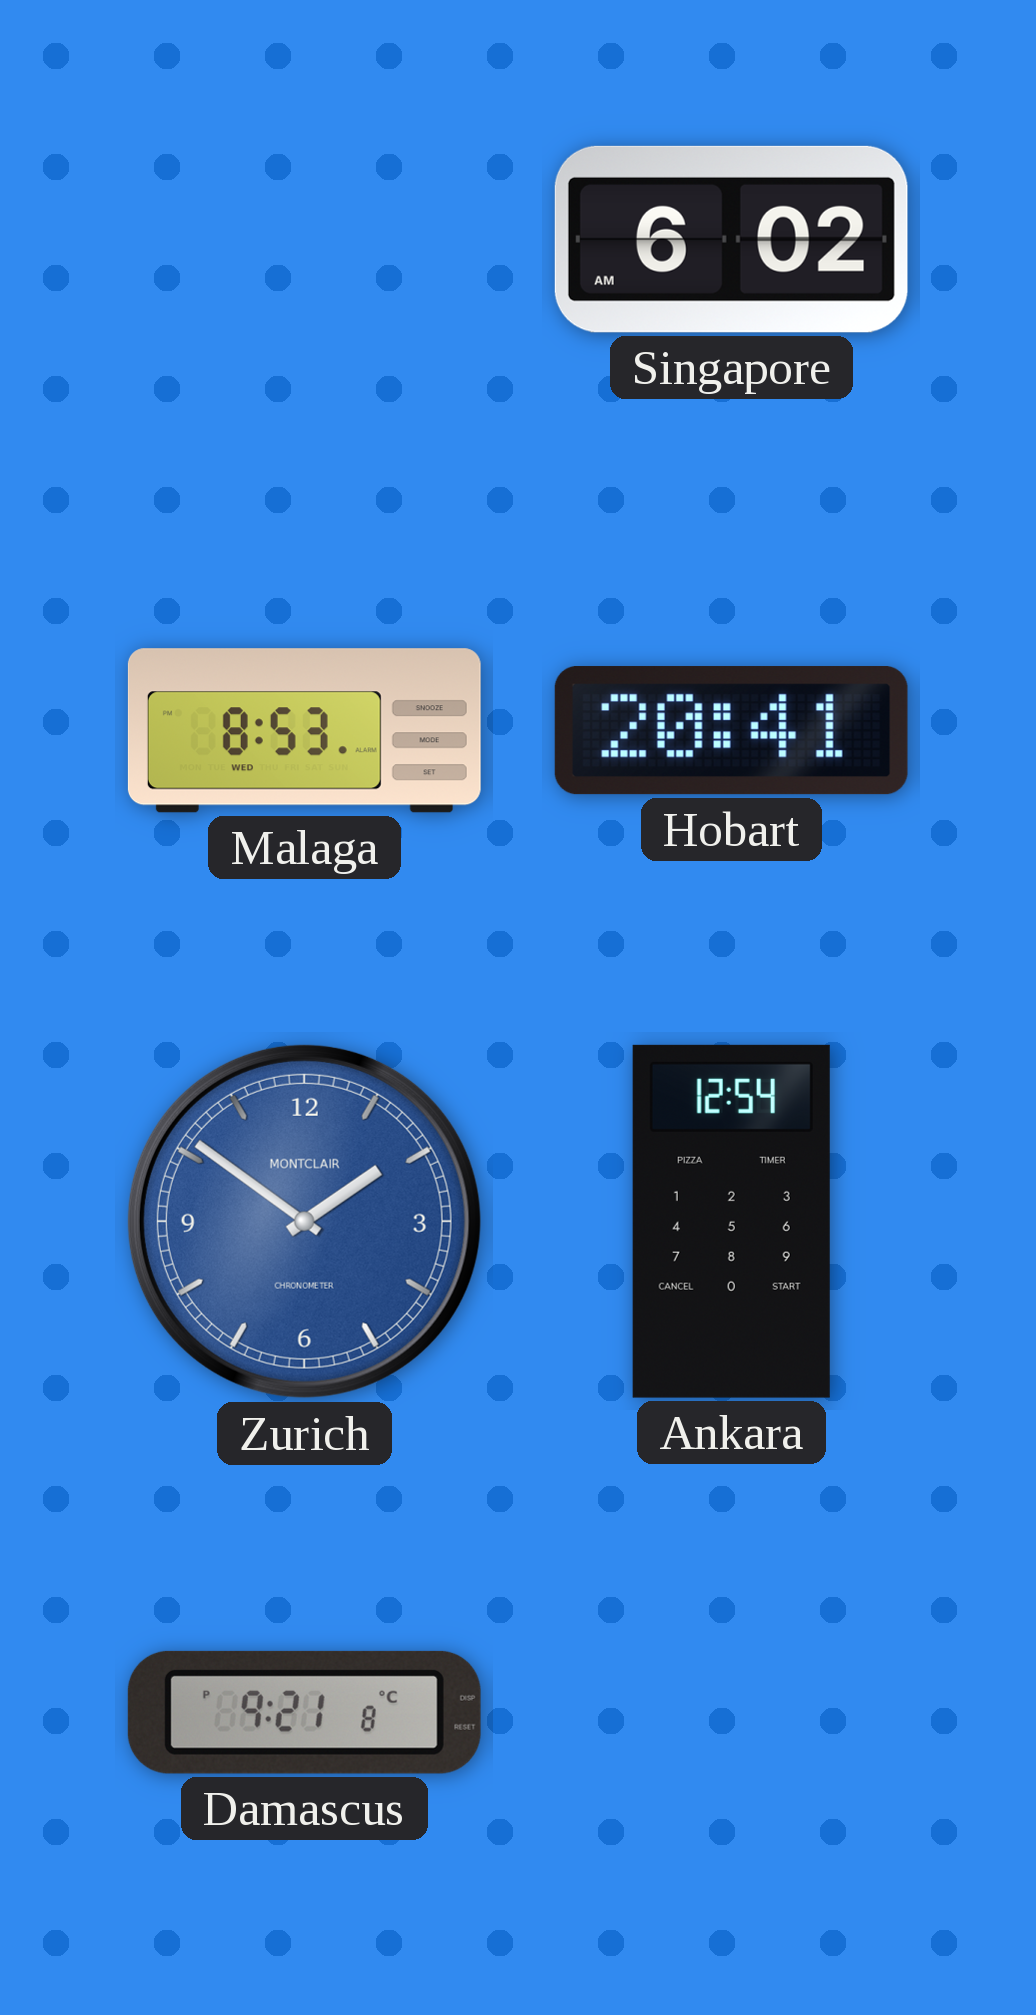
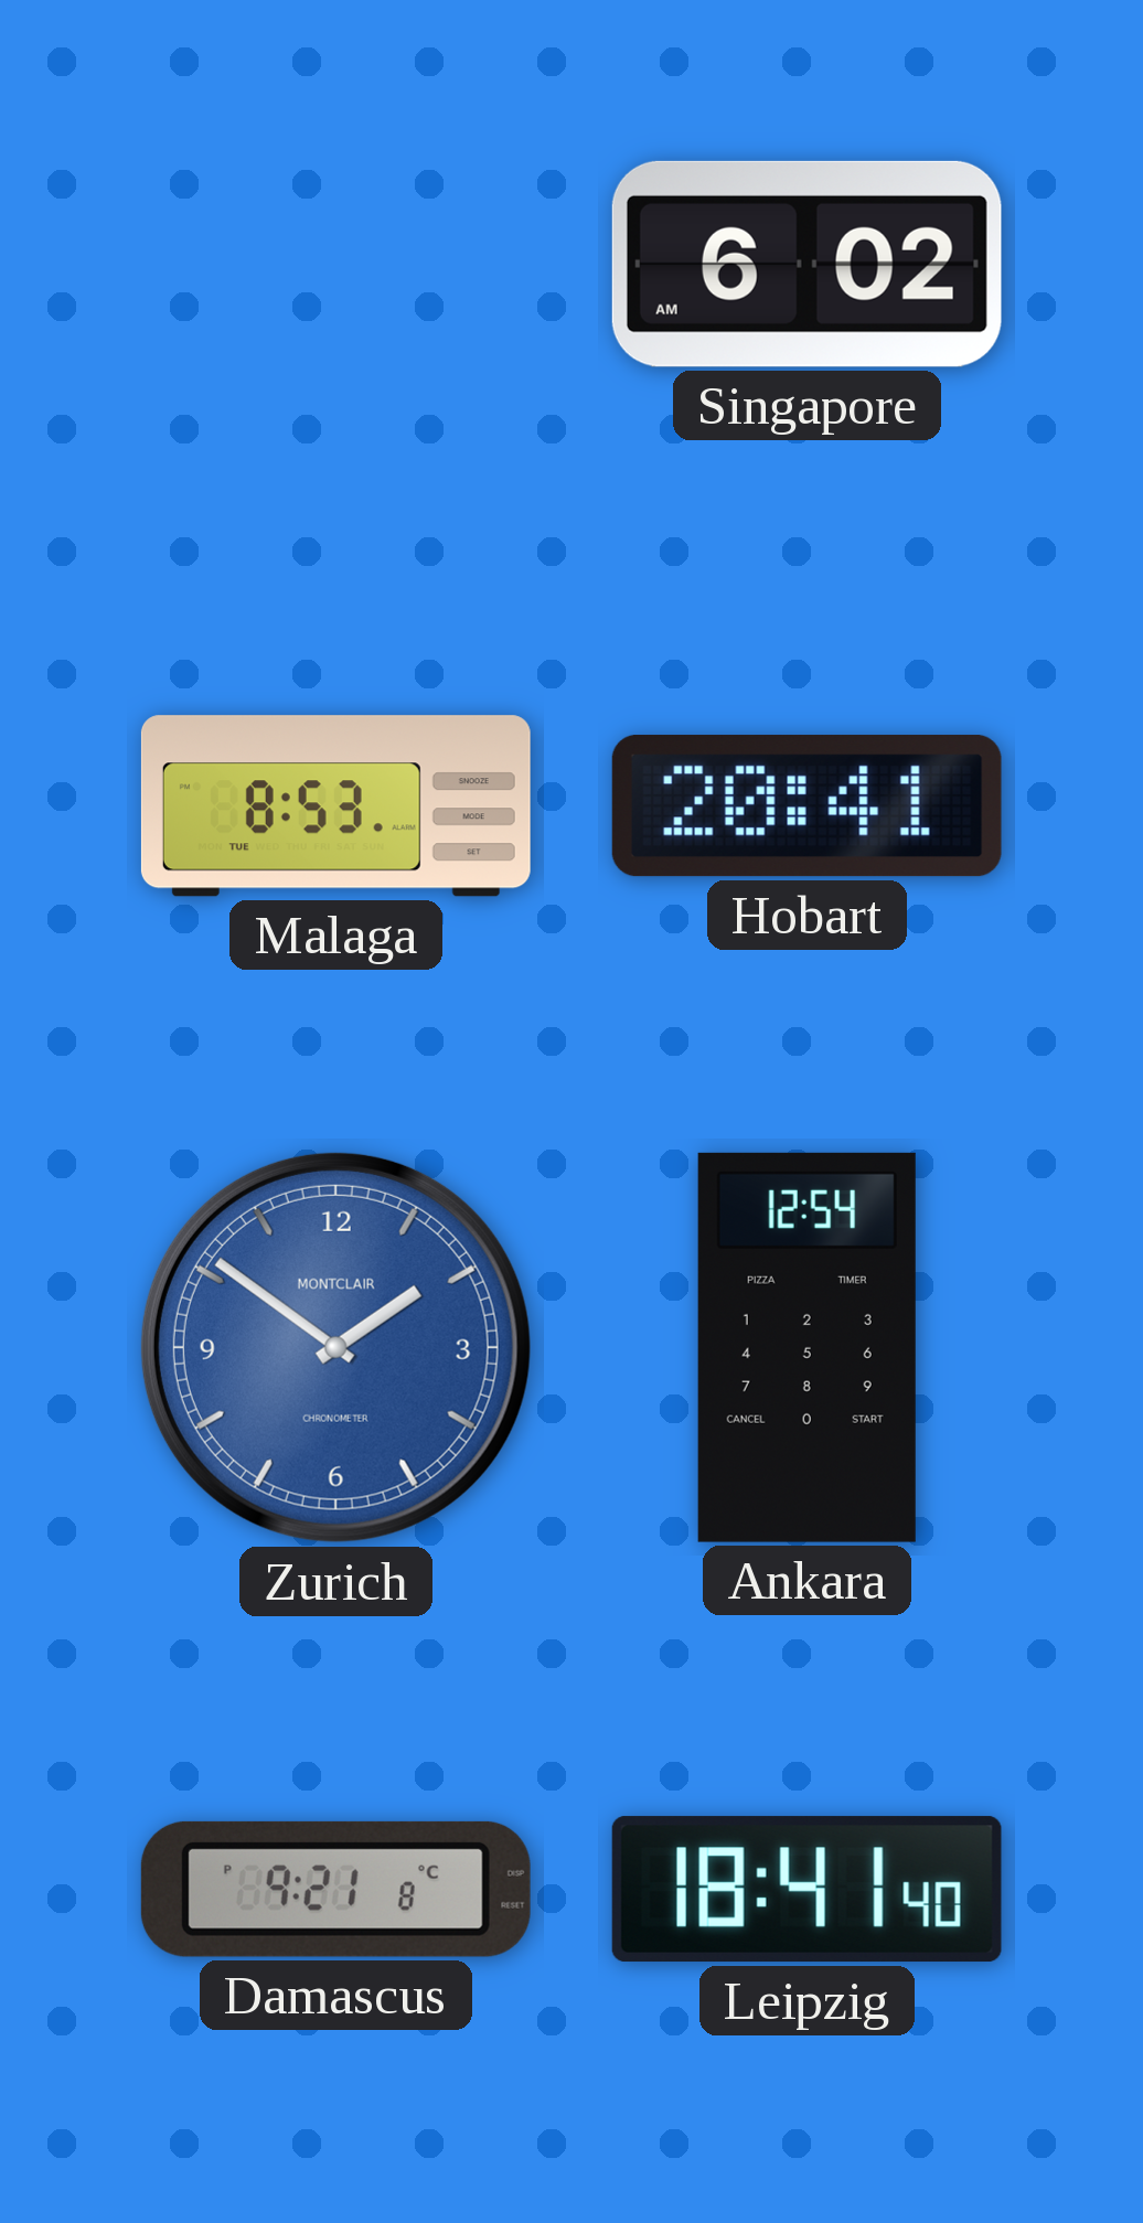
Malaga date: WED -> TUE (335, 806)
Leipzig: none -> 18:41 (806, 1890)
